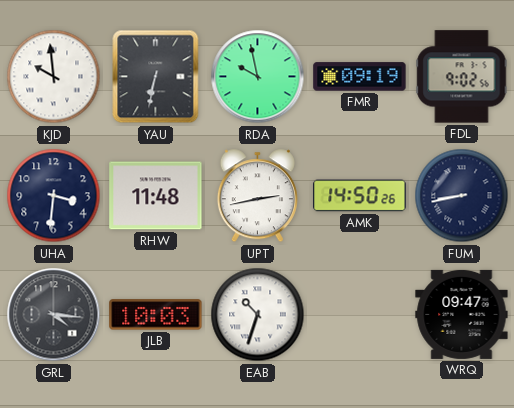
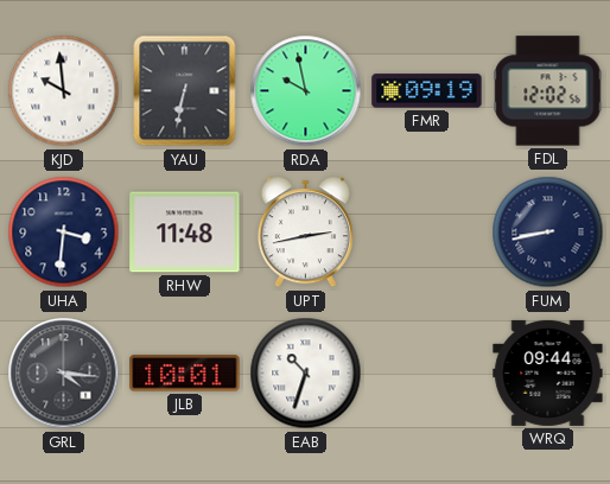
FDL: 9:02 -> 12:02 (548, 91)
AMK: 14:50 -> none (360, 196)
JLB: 10:03 -> 10:01 (185, 374)
WRQ: 09:47 -> 09:44 (548, 372)
